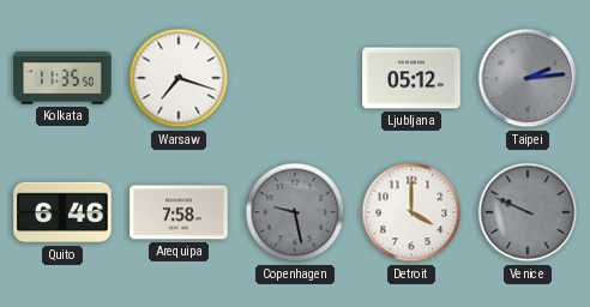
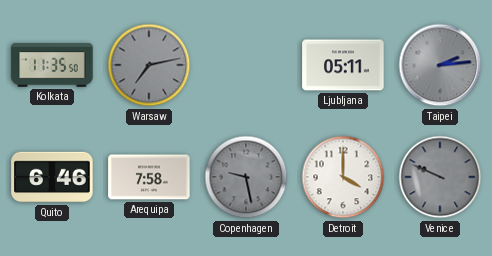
Warsaw: 7:18 -> 7:13 (149, 65)
Warsaw dial: white -> grey (149, 65)
Ljubljana: 05:12 -> 05:11 (343, 65)
